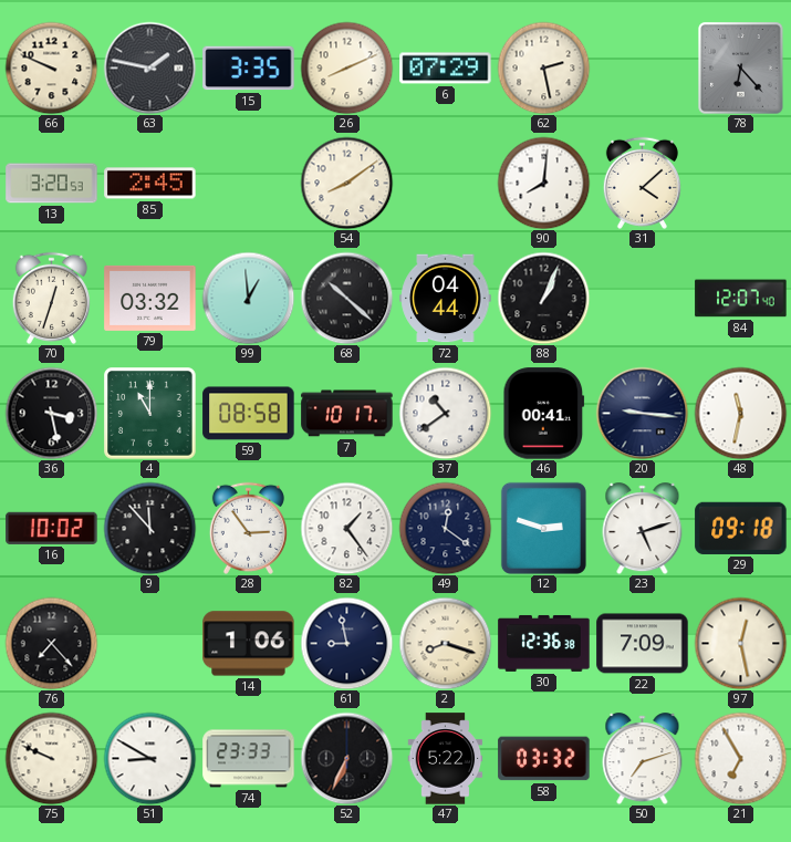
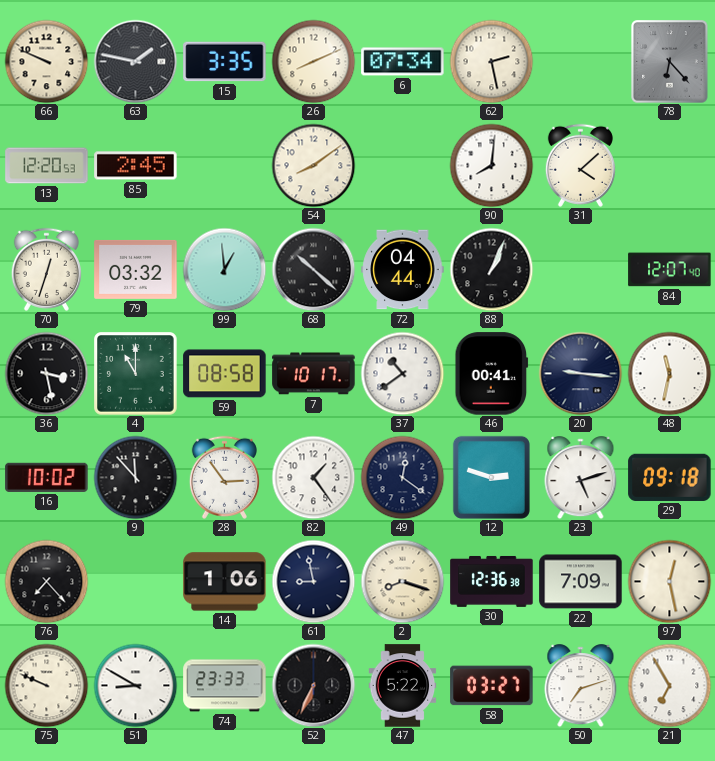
6: 07:29 -> 07:34 (403, 62)
13: 3:20 -> 12:20 (47, 166)
58: 03:32 -> 03:27 (492, 686)
